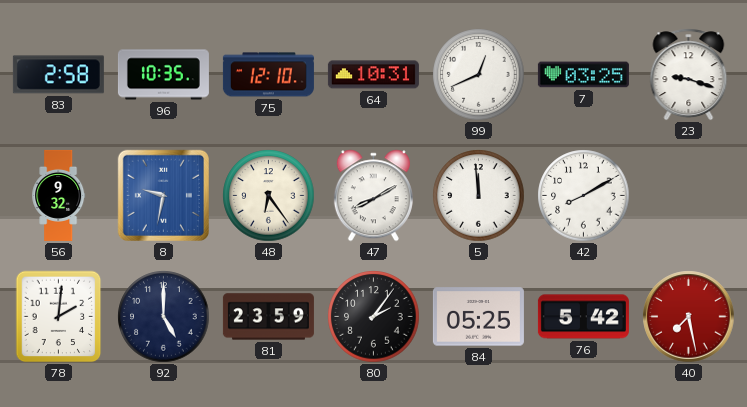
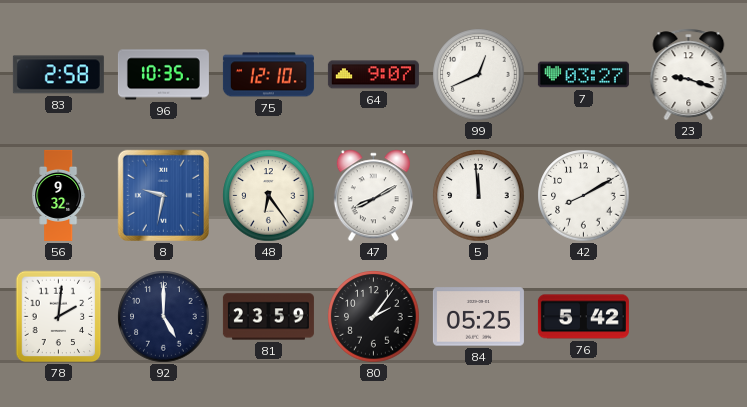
64: 10:31 -> 9:07 (373, 75)
7: 03:25 -> 03:27 (583, 75)
40: 7:28 -> none (689, 317)
